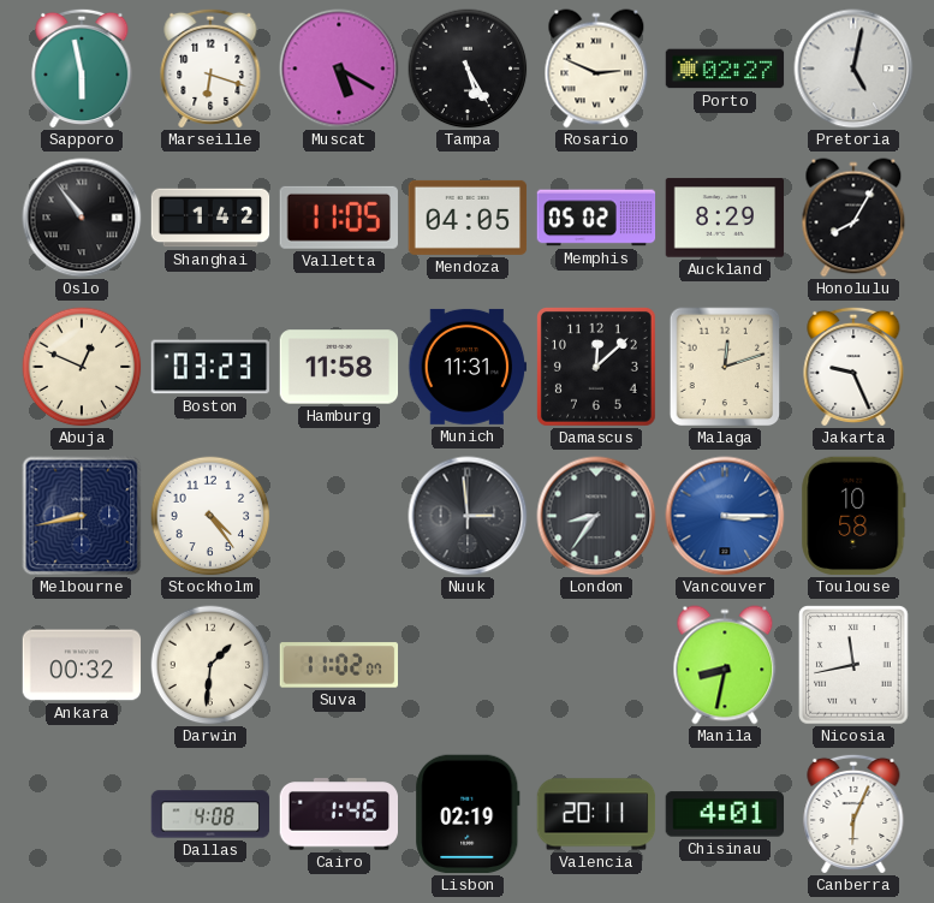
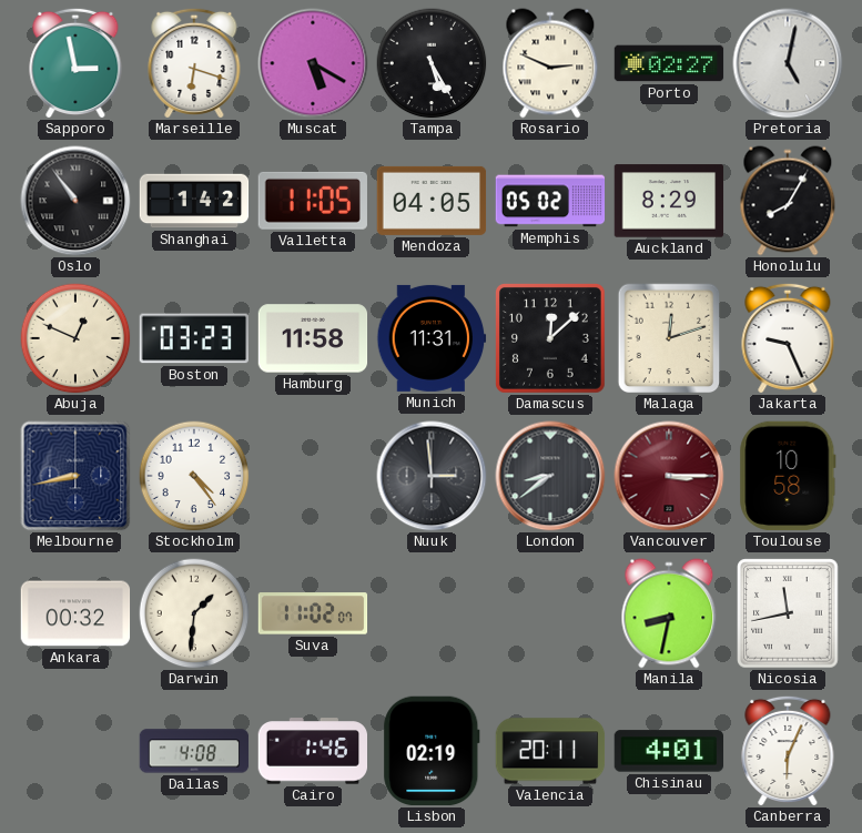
Sapporo: 5:58 -> 2:58 (75, 62)
London: 8:36 -> 8:39 (550, 476)
Vancouver dial: blue -> burgundy (669, 476)
